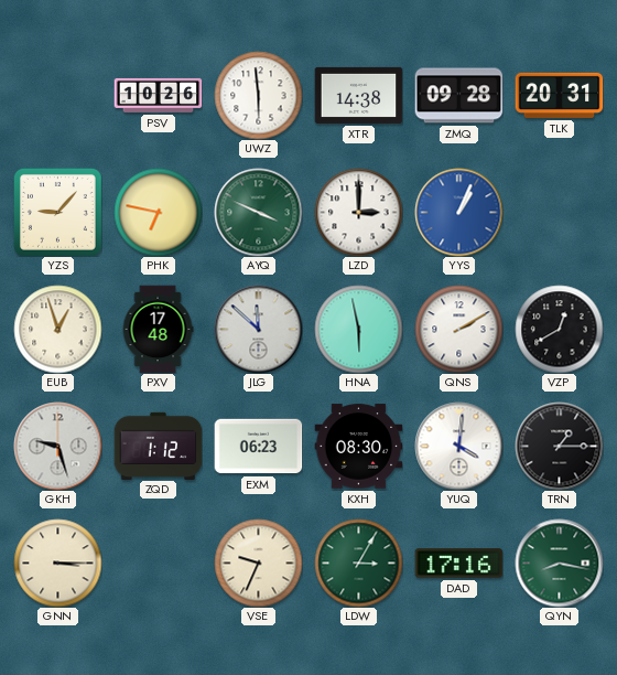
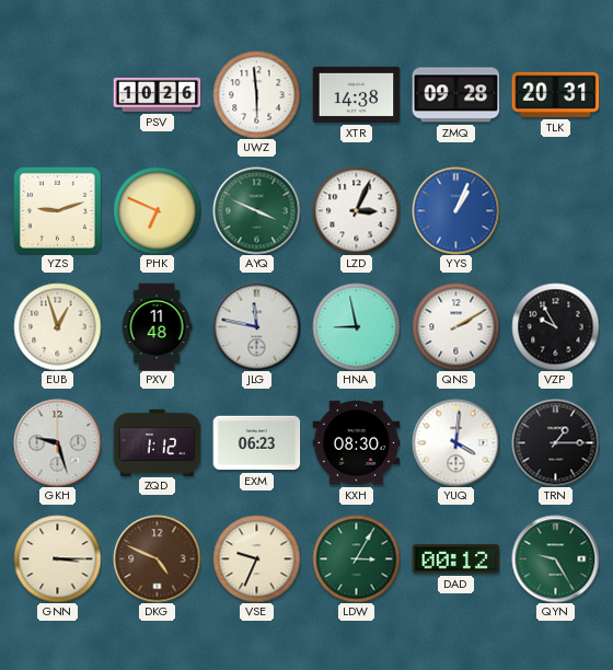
YZS: 9:07 -> 9:12 (57, 210)
PHK: 6:47 -> 6:49 (157, 210)
LZD: 3:00 -> 3:04 (356, 210)
PXV: 17:48 -> 11:48 (157, 326)
JLG: 11:52 -> 11:47 (256, 326)
HNA: 5:58 -> 8:58 (356, 326)
VZP: 12:40 -> 9:55 (555, 326)
DKG: none -> 4:49 (157, 558)
DAD: 17:16 -> 00:12 (455, 559)
QYN: 8:17 -> 9:25 (555, 558)
